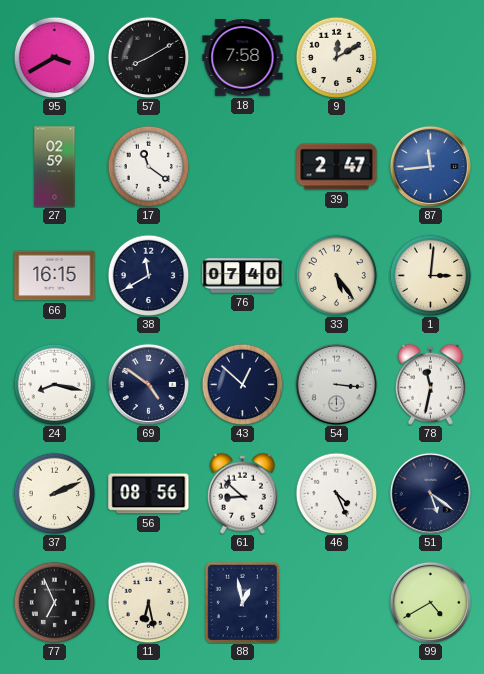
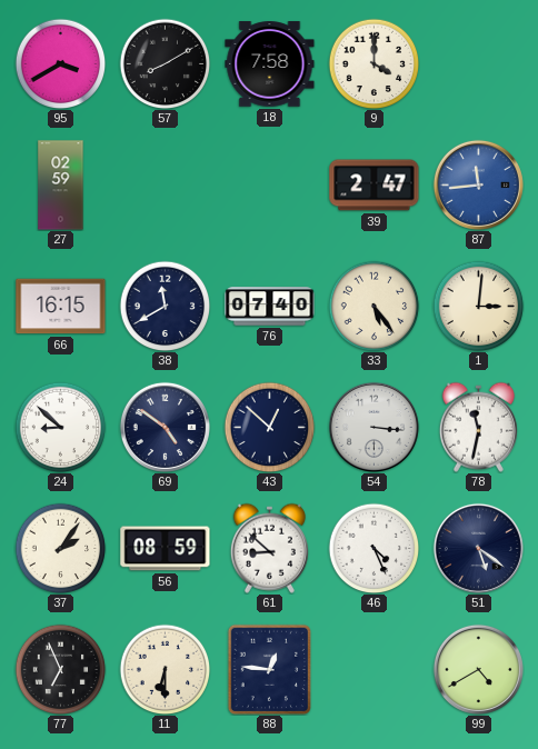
9: 12:10 -> 4:00 (373, 63)
17: 11:21 -> none (148, 166)
24: 8:17 -> 8:52 (60, 427)
37: 2:11 -> 2:06 (60, 548)
56: 08:56 -> 08:59 (166, 549)
11: 6:28 -> 6:30 (165, 669)
88: 12:58 -> 12:46 (269, 669)
